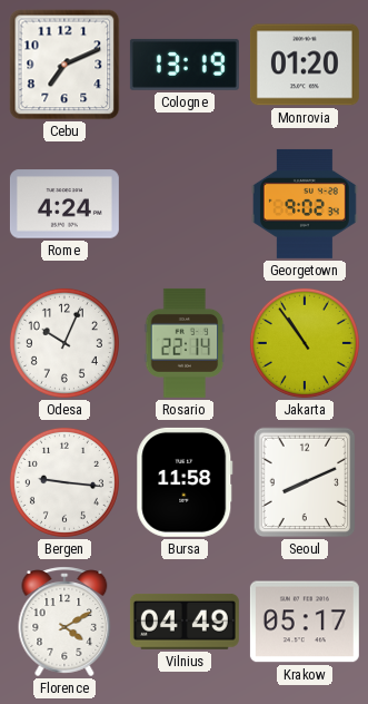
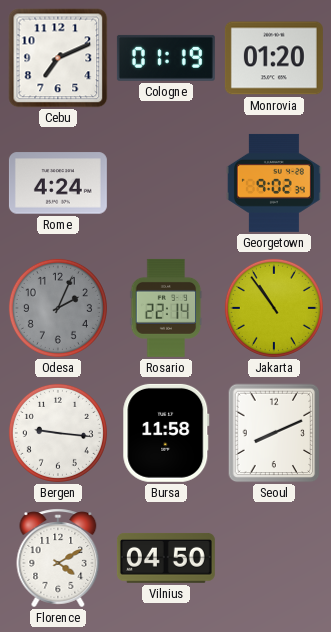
Cologne: 13:19 -> 01:19 (166, 58)
Odesa: 10:04 -> 2:04 (58, 308)
Odesa dial: white -> grey (58, 308)
Vilnius: 04:49 -> 04:50 (166, 558)
Krakow: 05:17 -> none (305, 622)
